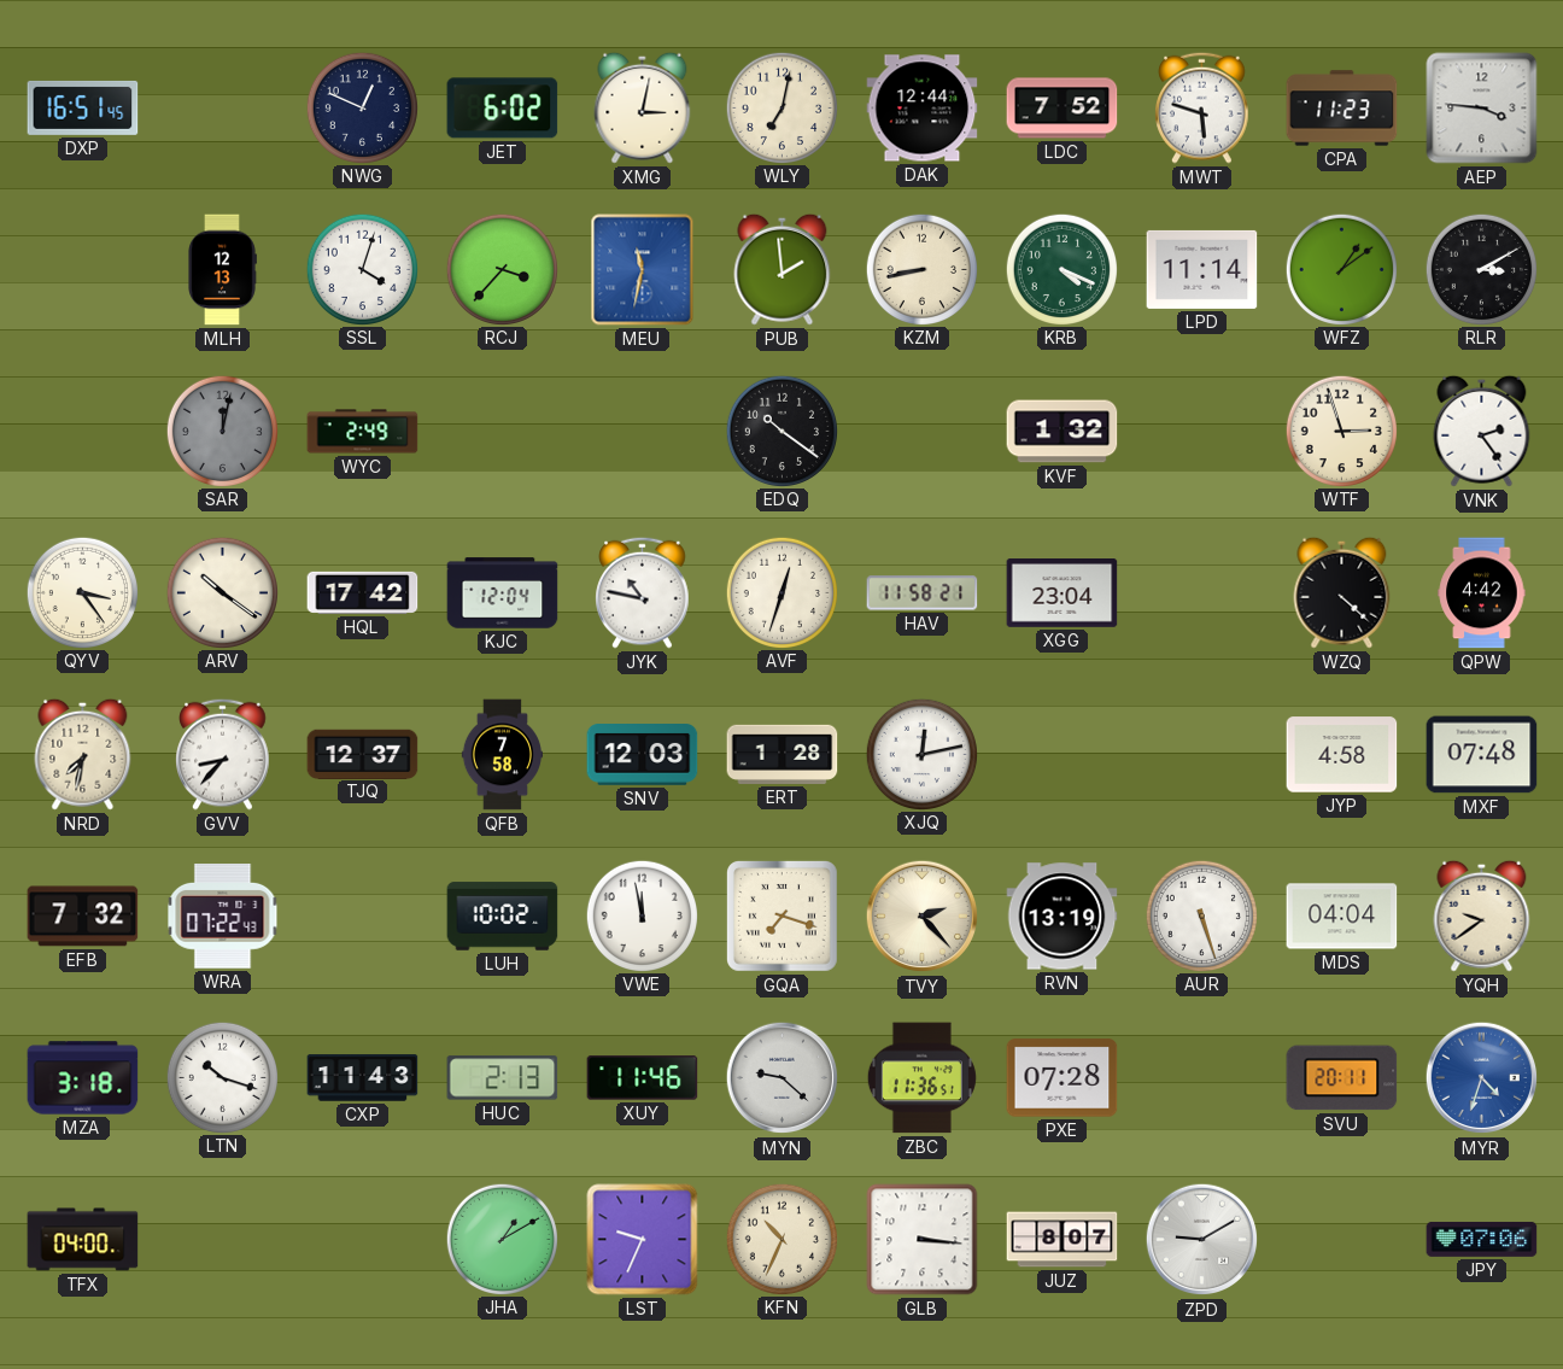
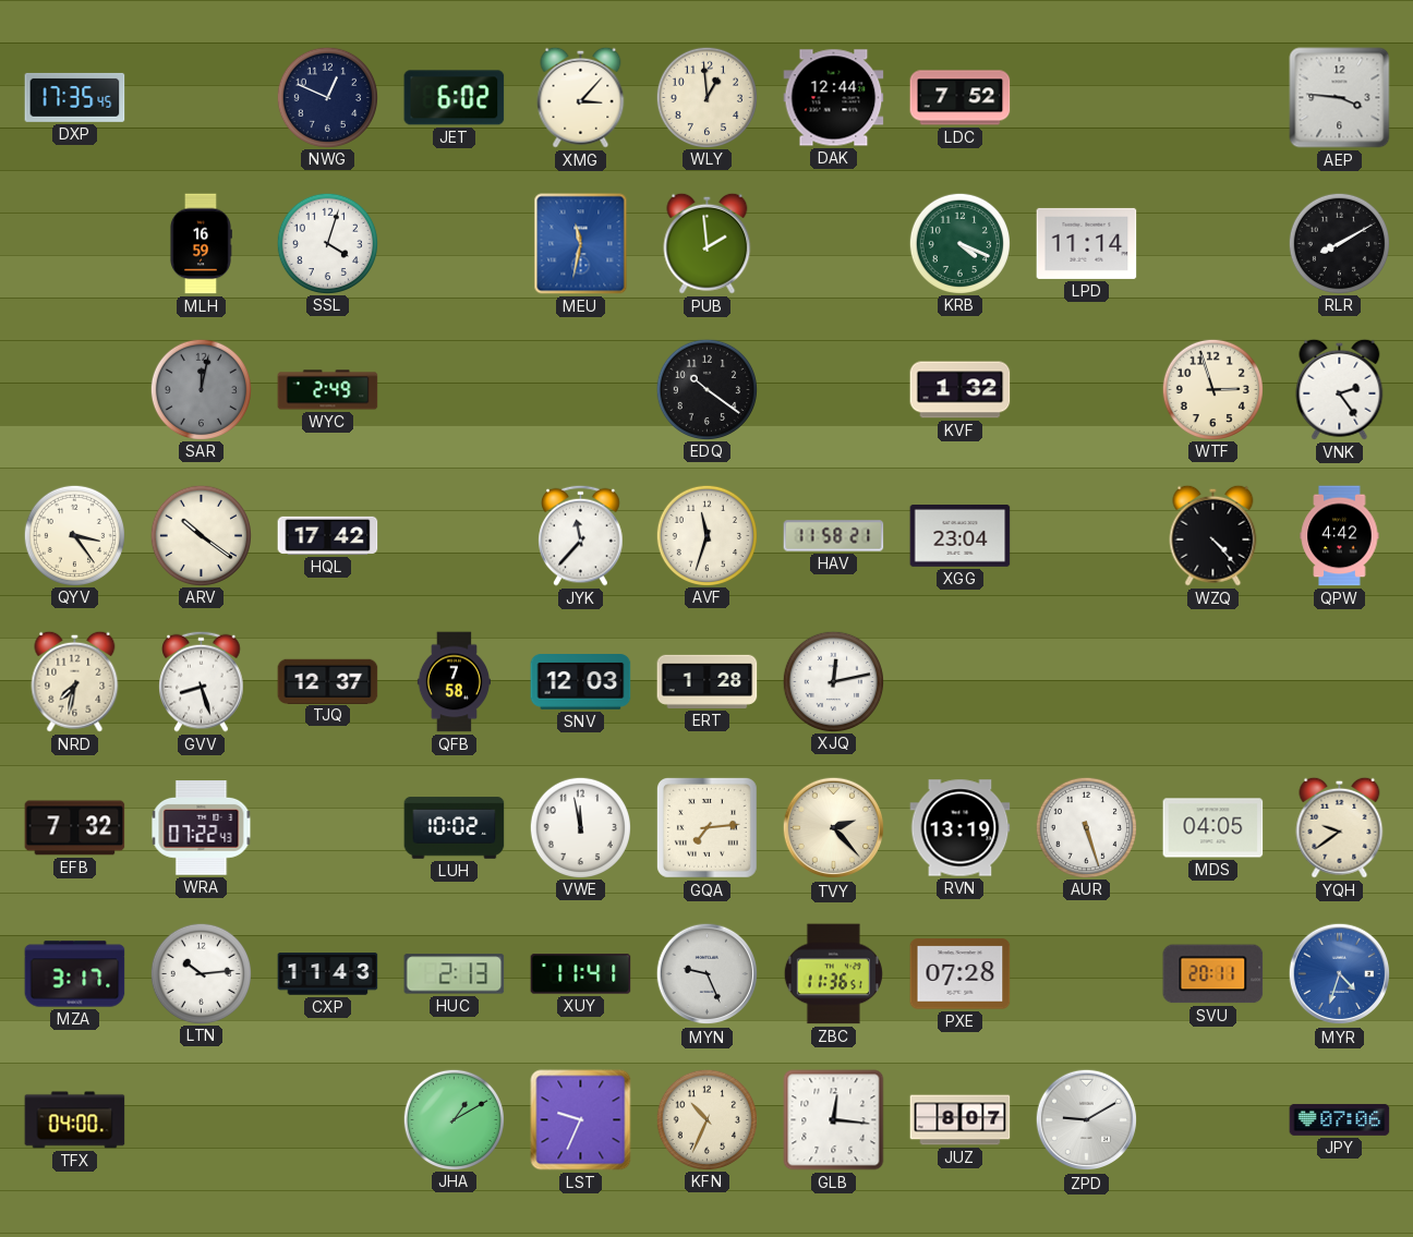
DXP: 16:51 -> 17:35 (75, 97)
XMG: 3:02 -> 3:07 (581, 97)
WLY: 7:02 -> 12:59 (706, 97)
MWT: 5:48 -> none (1202, 107)
CPA: 11:23 -> none (1342, 109)
MLH: 12:13 -> 16:59 (201, 244)
RCJ: 3:37 -> none (502, 269)
KZM: 8:43 -> none (921, 269)
WFZ: 1:09 -> none (1341, 269)
RLR: 3:10 -> 8:10 (1339, 243)
KJC: 12:04 -> none (503, 593)
JYK: 10:47 -> 11:37 (581, 535)
AVF: 12:33 -> 11:33 (706, 535)
WZQ: 4:22 -> 4:23 (1213, 535)
GVV: 8:37 -> 8:27 (202, 681)
JYP: 4:58 -> none (1342, 755)
MXF: 07:48 -> none (1482, 755)
GQA: 7:18 -> 7:14 (706, 827)
MDS: 04:04 -> 04:05 (1213, 828)
MZA: 3:18 -> 3:17 (75, 974)
LTN: 10:18 -> 10:14 (201, 973)
XUY: 11:46 -> 11:41 (581, 974)
MYN: 9:22 -> 9:26 (708, 974)
GLB: 3:16 -> 12:16 (834, 1120)
